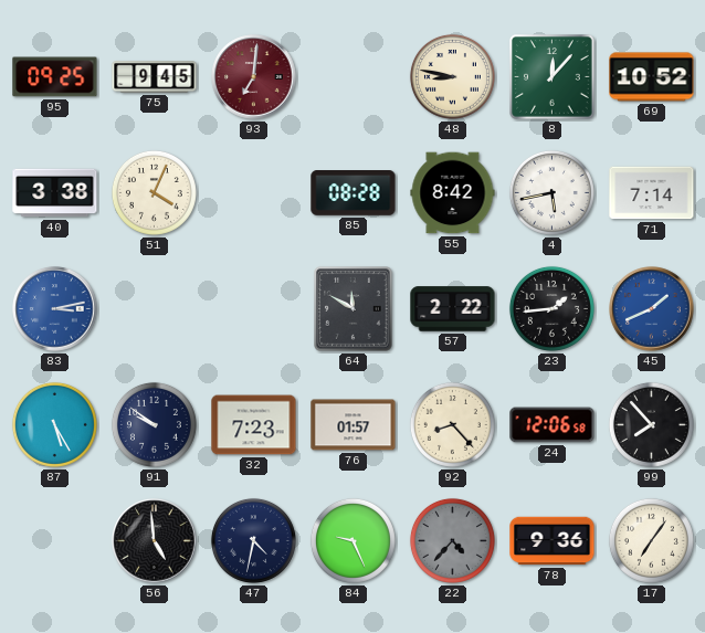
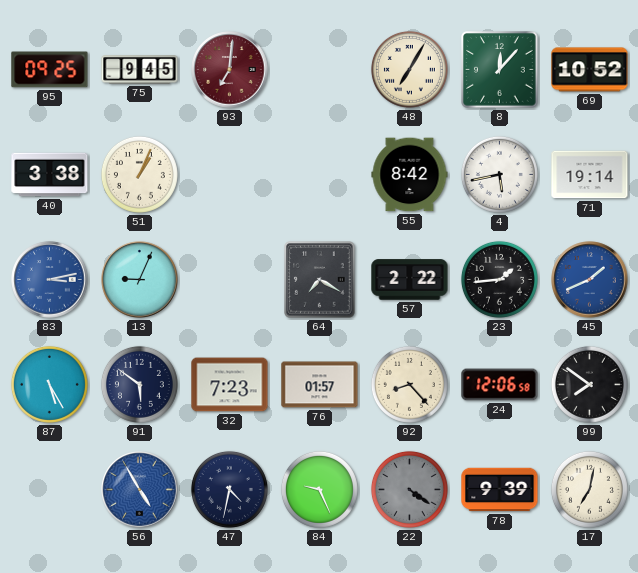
48: 8:47 -> 7:05 (409, 69)
51: 4:04 -> 1:04 (139, 174)
85: 08:28 -> none (354, 193)
71: 7:14 -> 19:14 (590, 175)
13: none -> 9:04 (140, 280)
64: 11:50 -> 7:20 (320, 280)
91: 9:51 -> 5:51 (139, 384)
99: 7:53 -> 7:51 (589, 384)
56: 4:59 -> 4:55 (140, 490)
56 dial: black -> blue (140, 490)
22: 4:37 -> 4:21 (409, 489)
78: 9:36 -> 9:39 (500, 490)
17: 7:06 -> 7:02 (589, 489)
